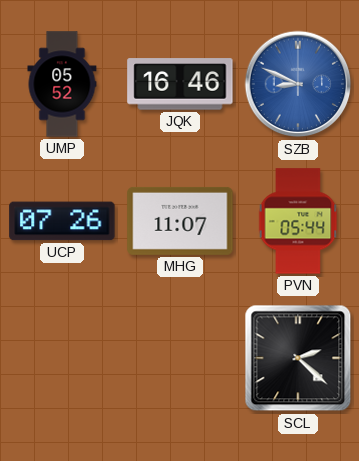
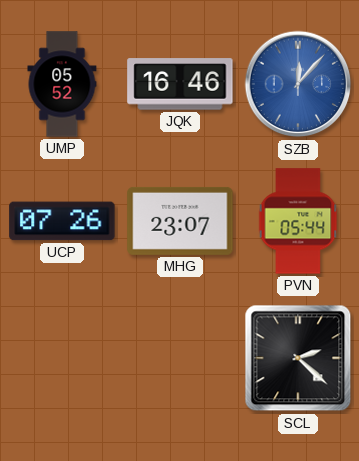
SZB: 8:49 -> 12:07 (298, 84)
MHG: 11:07 -> 23:07 (180, 221)
